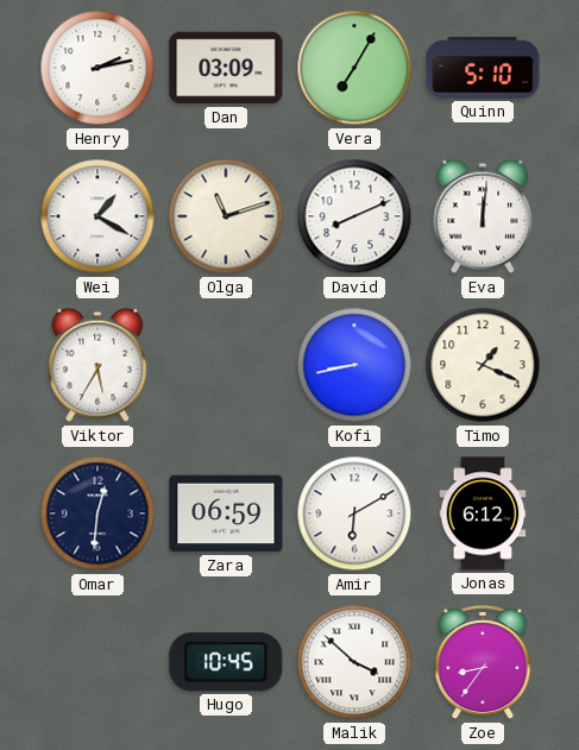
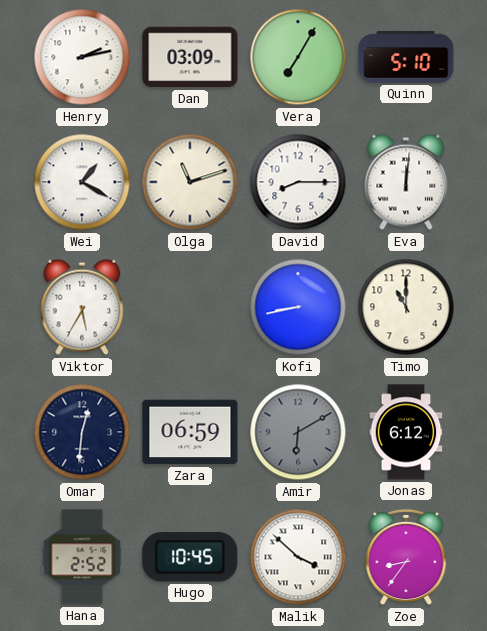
David: 8:11 -> 8:15 (298, 182)
Timo: 1:19 -> 11:00 (406, 307)
Amir dial: white -> grey (298, 432)
Hana: none -> 2:52 (82, 557)
